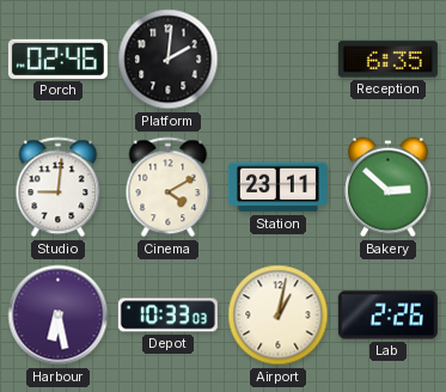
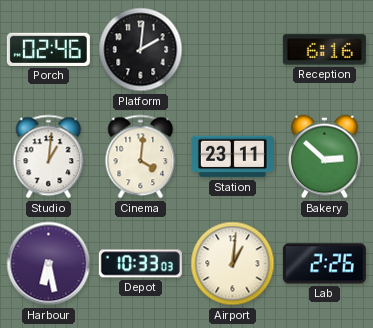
Reception: 6:35 -> 6:16 (324, 50)
Studio: 9:01 -> 1:01 (49, 157)
Cinema: 4:10 -> 4:01 (141, 157)
Airport: 1:02 -> 1:01 (233, 264)
